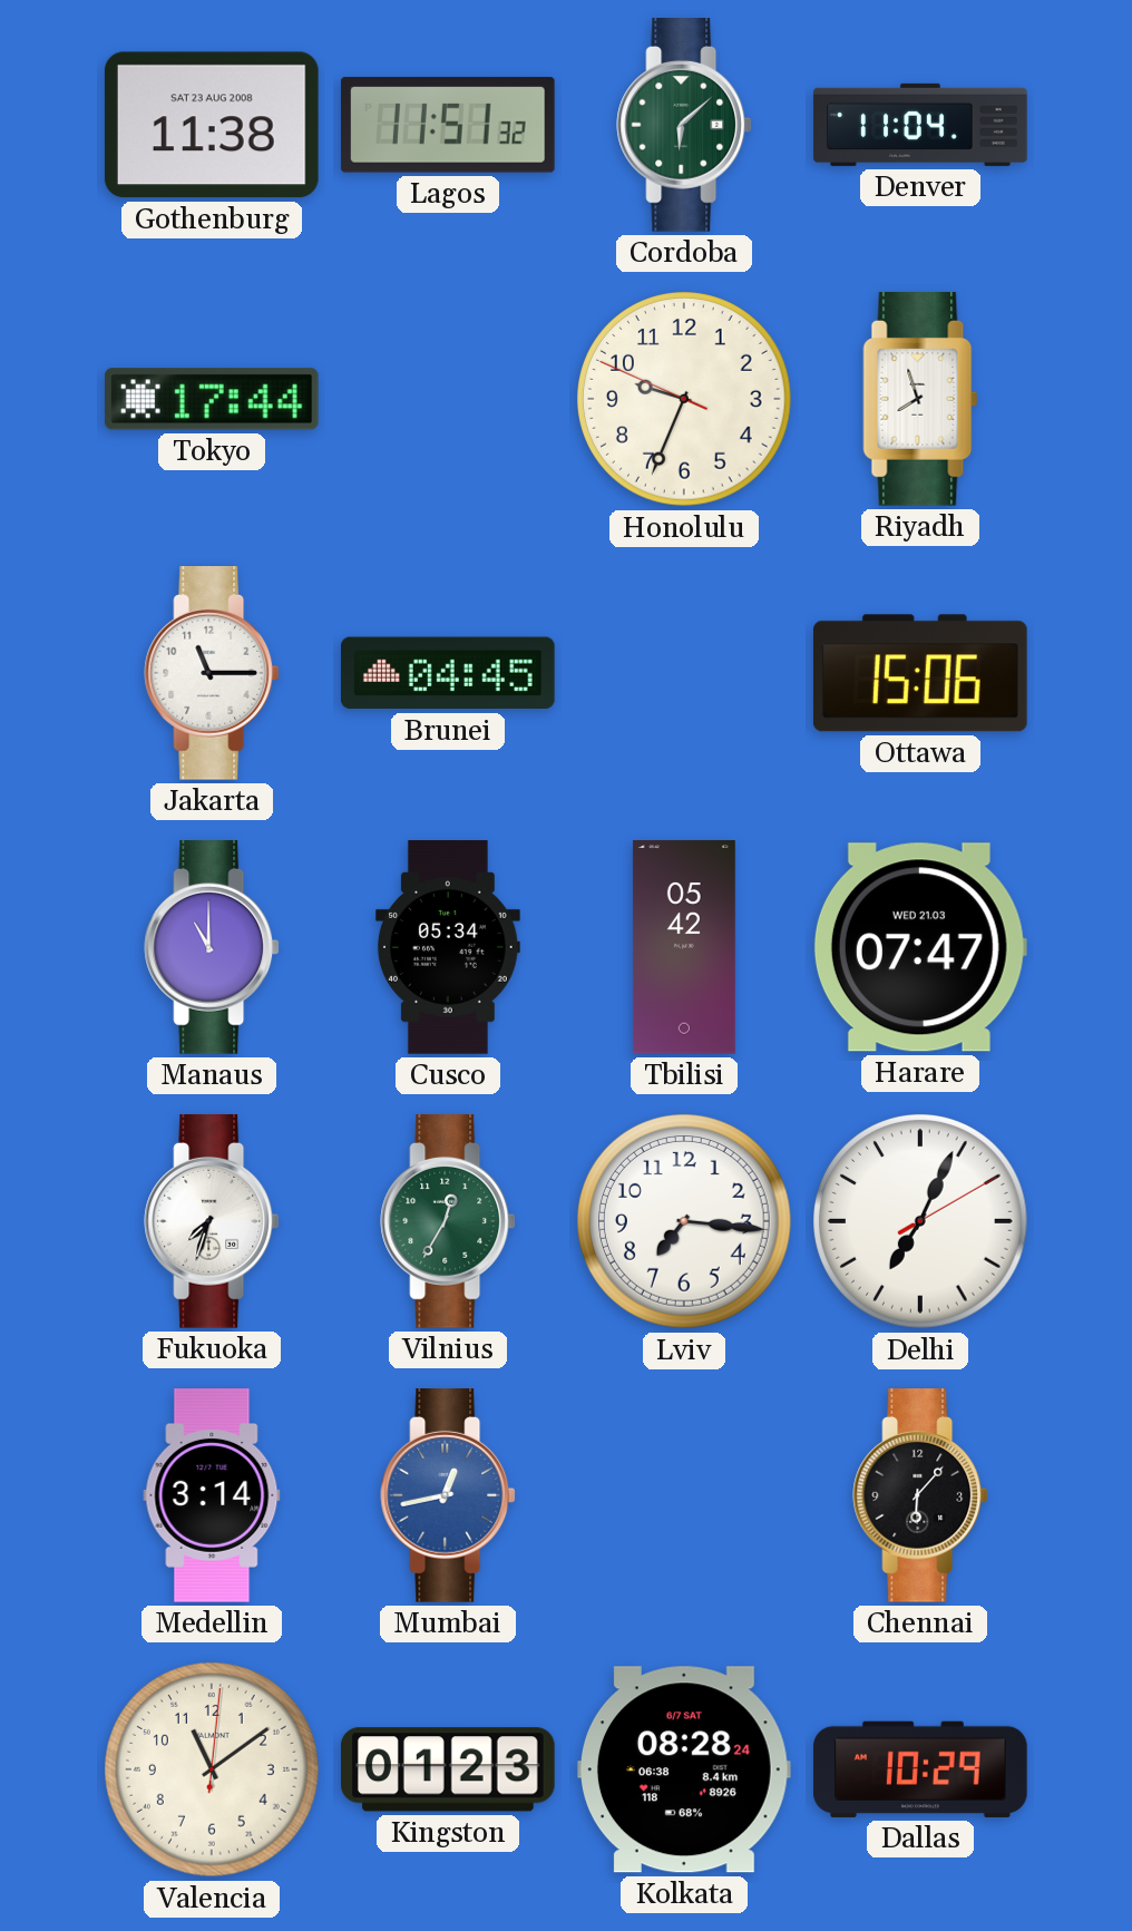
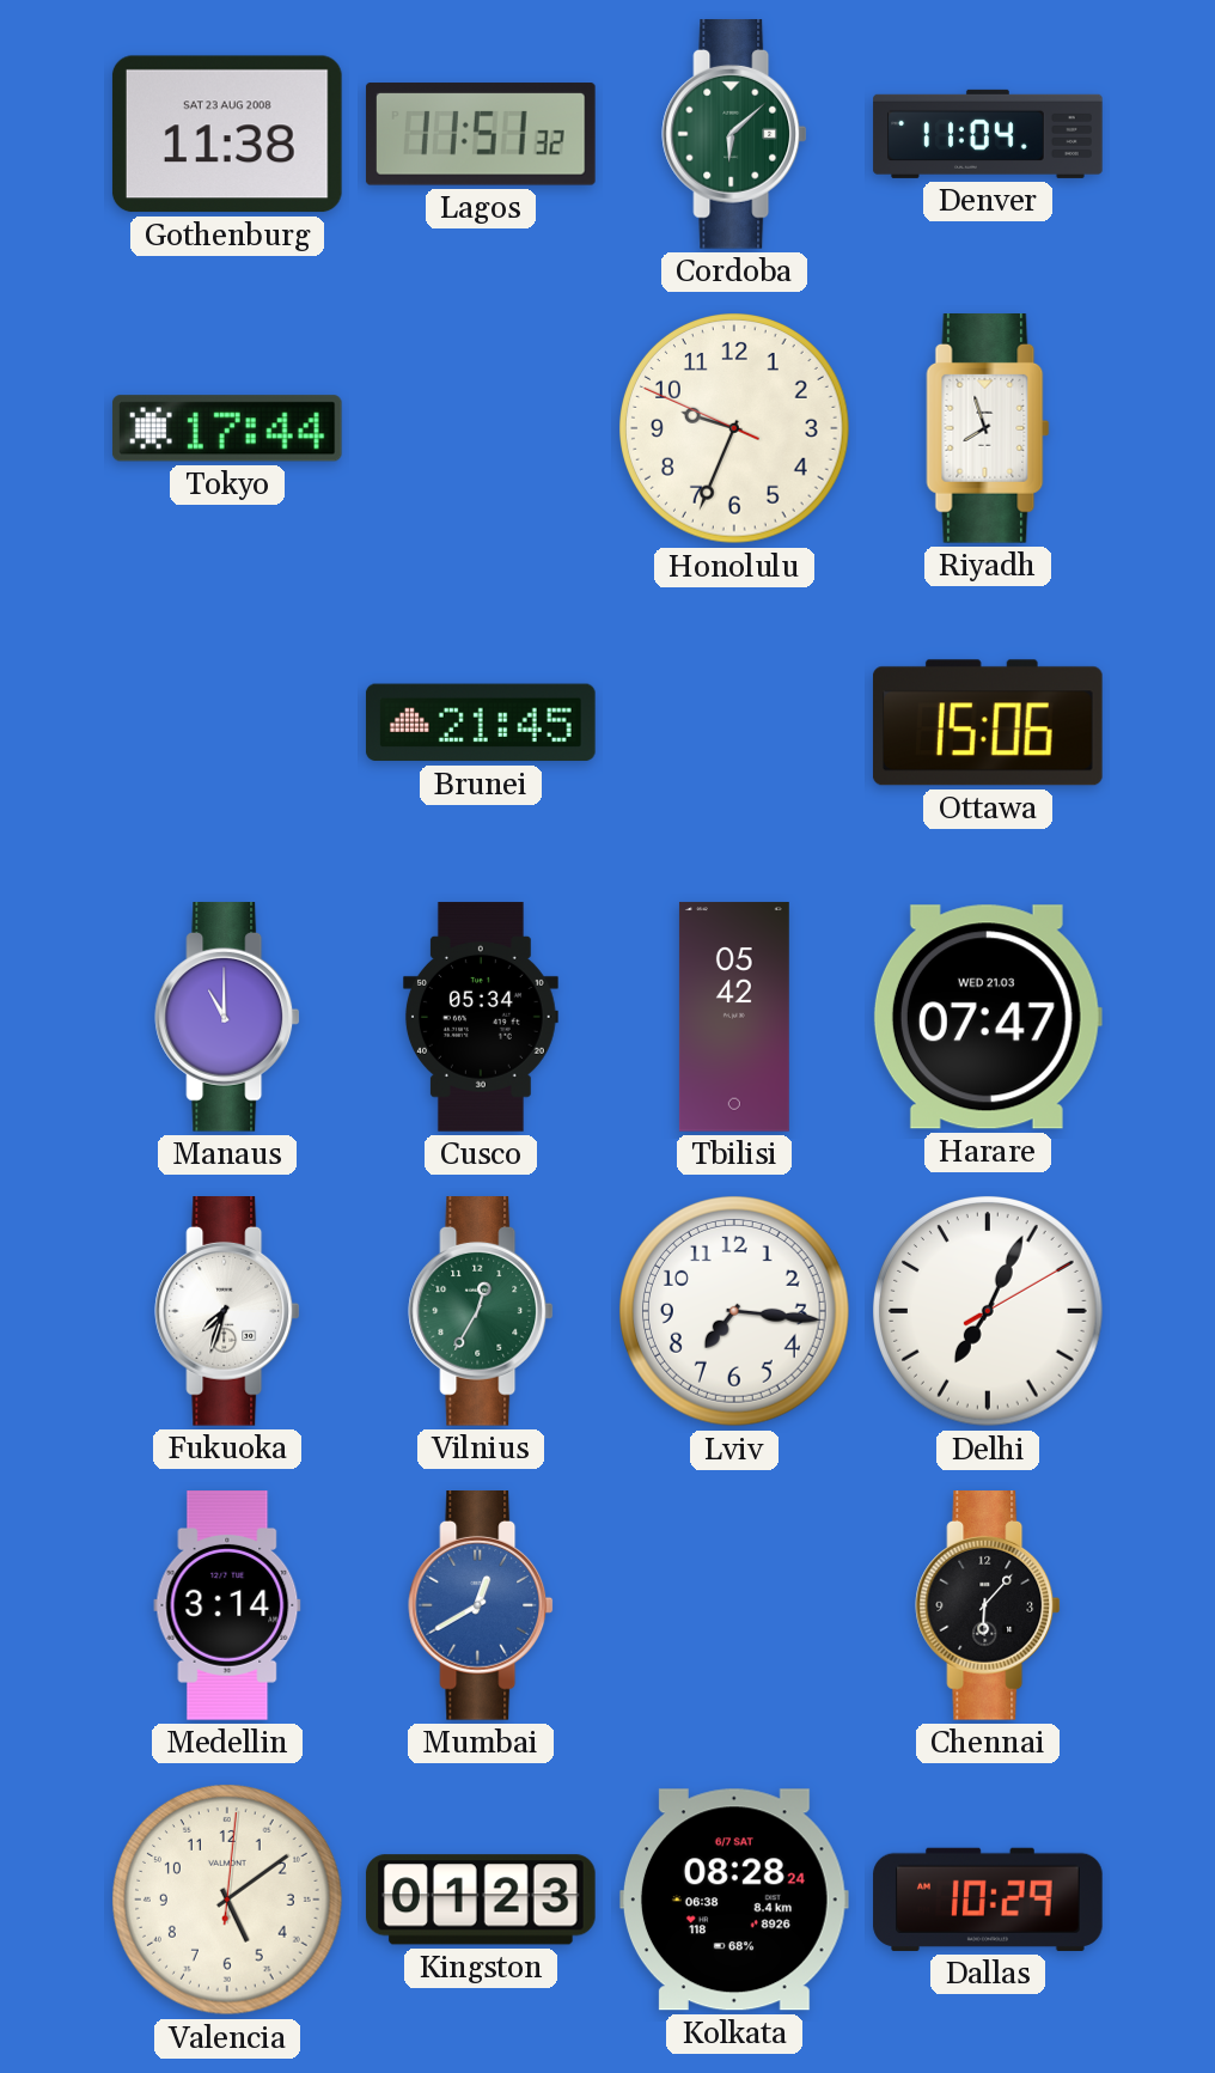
Jakarta: 11:15 -> none (212, 674)
Brunei: 04:45 -> 21:45 (481, 722)
Mumbai: 12:43 -> 12:40 (481, 1606)
Valencia: 11:09 -> 5:09 (228, 1901)
